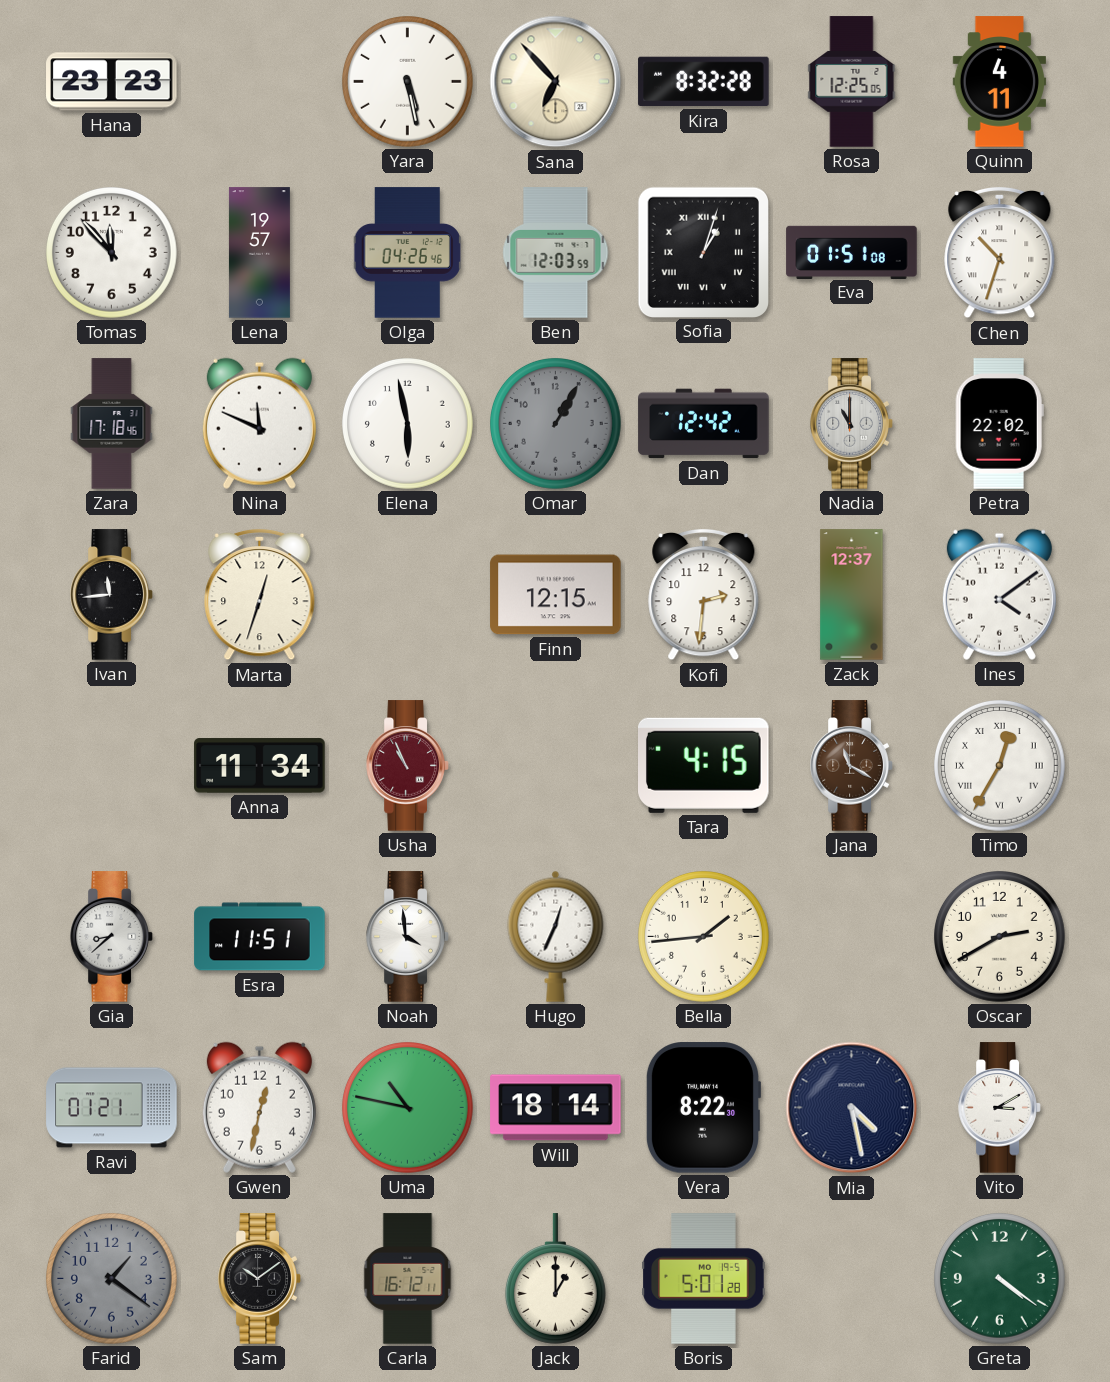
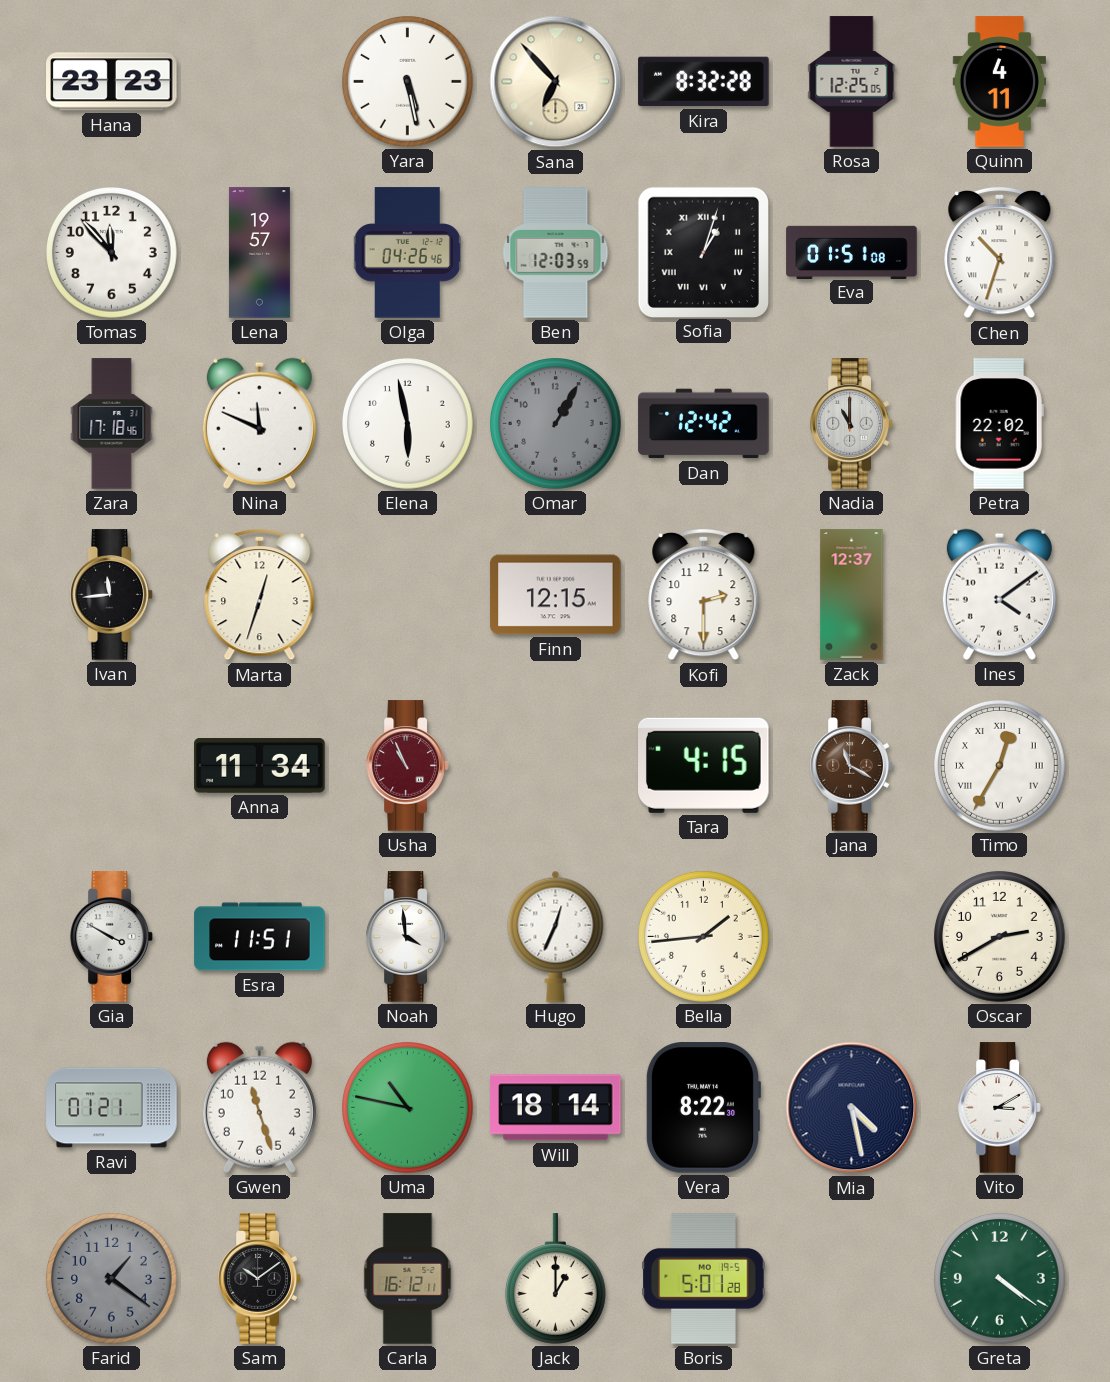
Kofi: 2:31 -> 2:30 (704, 595)
Gia: 8:38 -> 3:50 (112, 937)
Gwen: 12:32 -> 11:27 (259, 1107)
